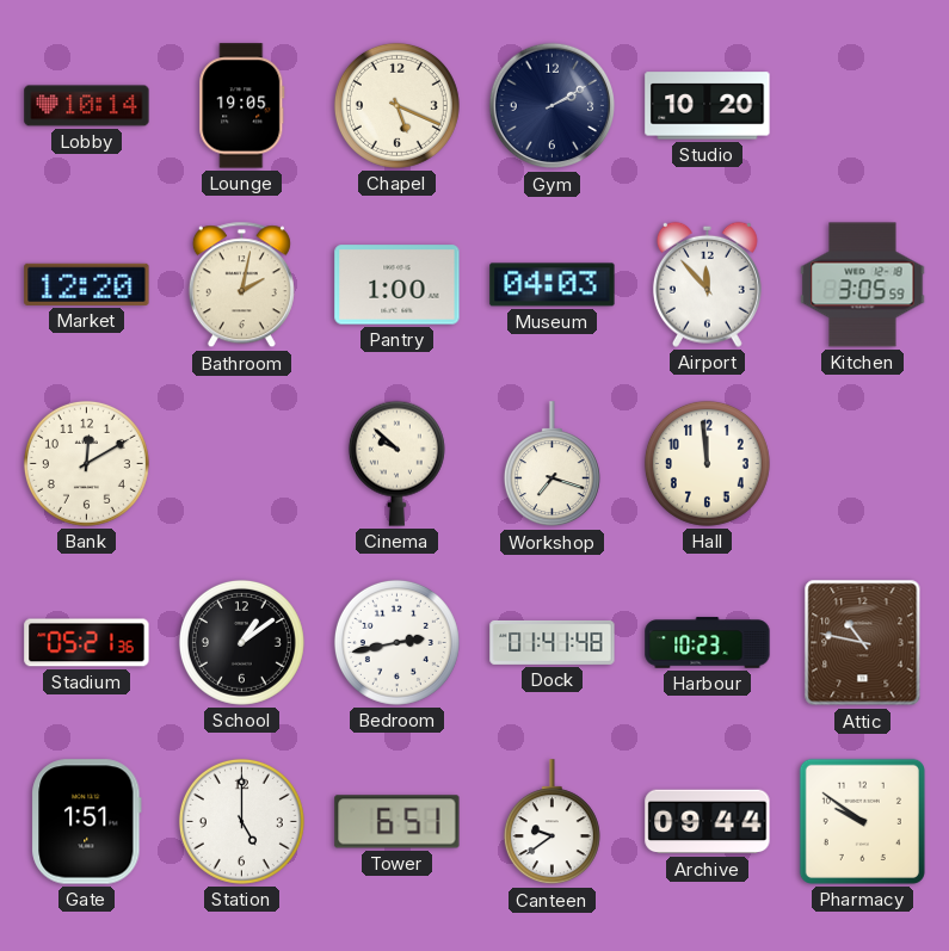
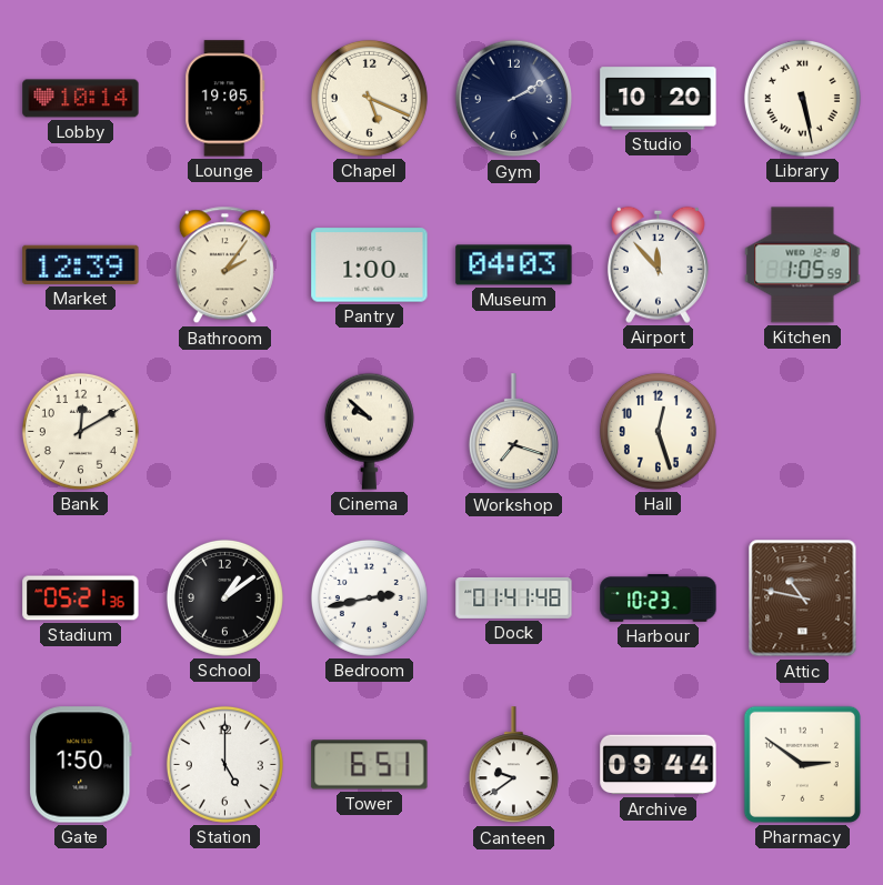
Library: none -> 5:28 (802, 98)
Market: 12:20 -> 12:39 (81, 264)
Bathroom: 2:02 -> 2:06 (224, 265)
Kitchen: 3:05 -> 1:05 (803, 265)
Hall: 11:59 -> 12:27 (658, 431)
Gate: 1:51 -> 1:50 (81, 765)
Pharmacy: 9:51 -> 2:51 (802, 764)
